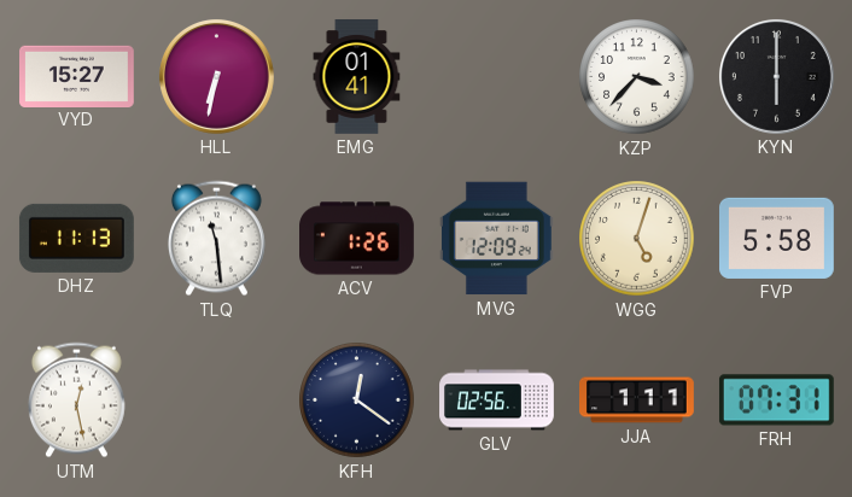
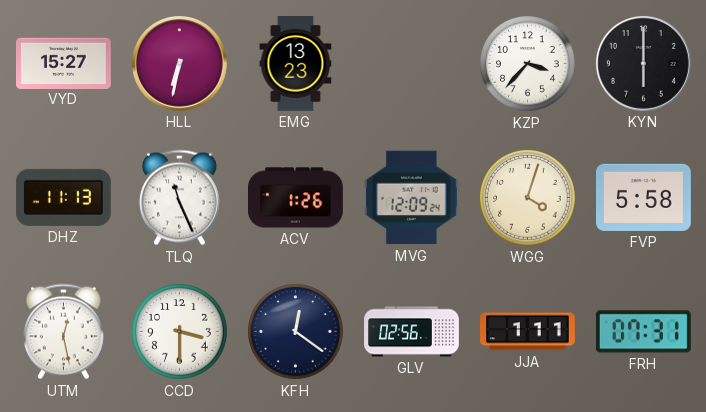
EMG: 01:41 -> 13:23 (296, 64)
TLQ: 11:29 -> 11:26 (179, 198)
WGG: 5:03 -> 4:03 (528, 198)
CCD: none -> 3:30 (180, 332)
